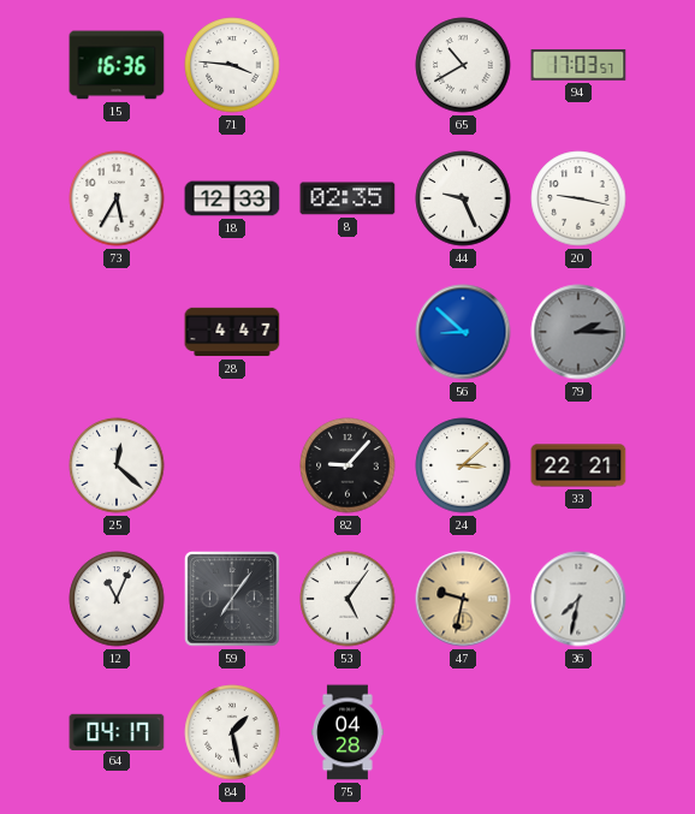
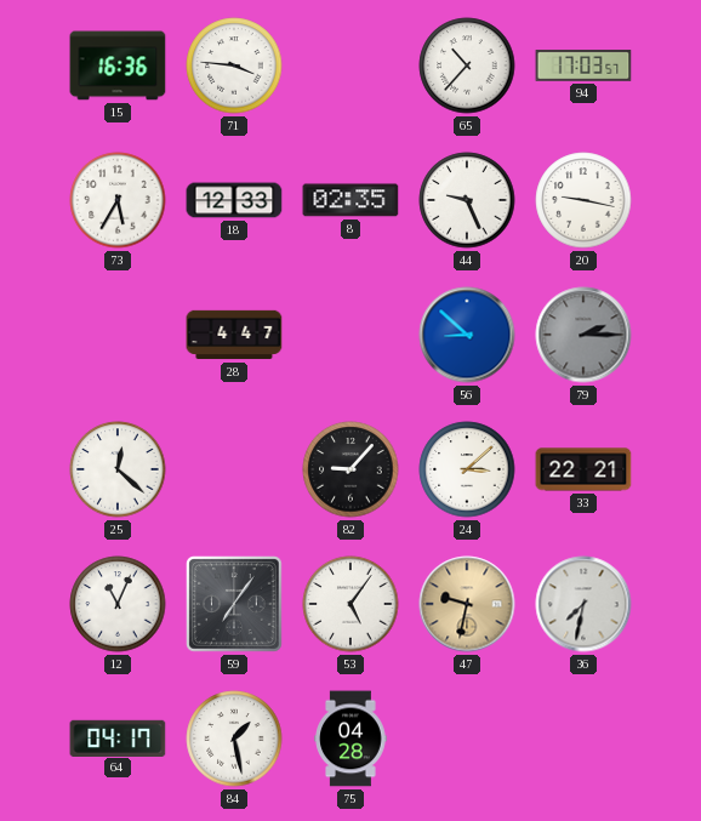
65: 10:40 -> 10:37 (467, 65)
